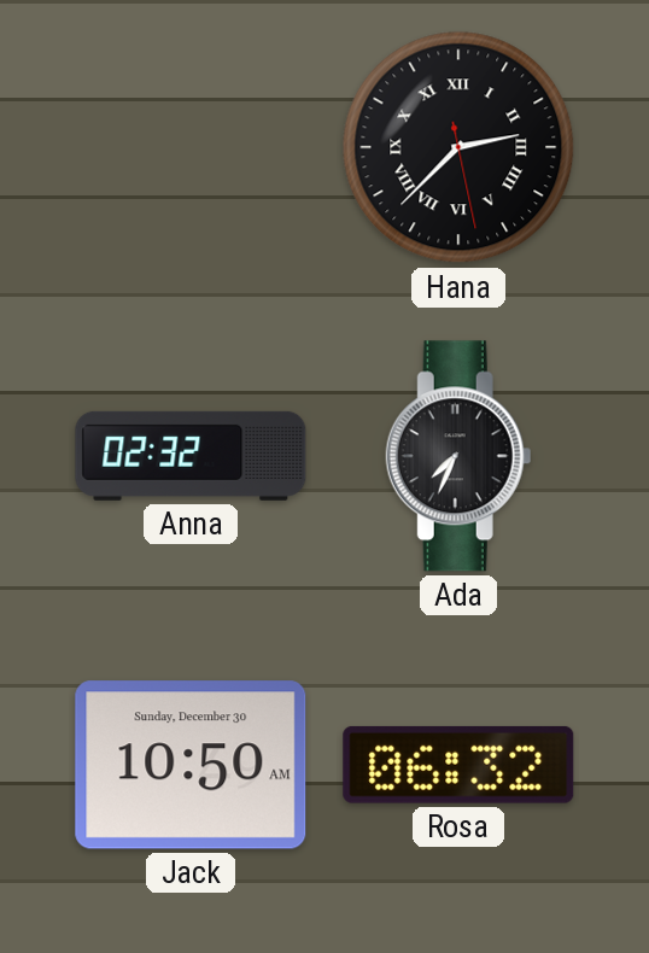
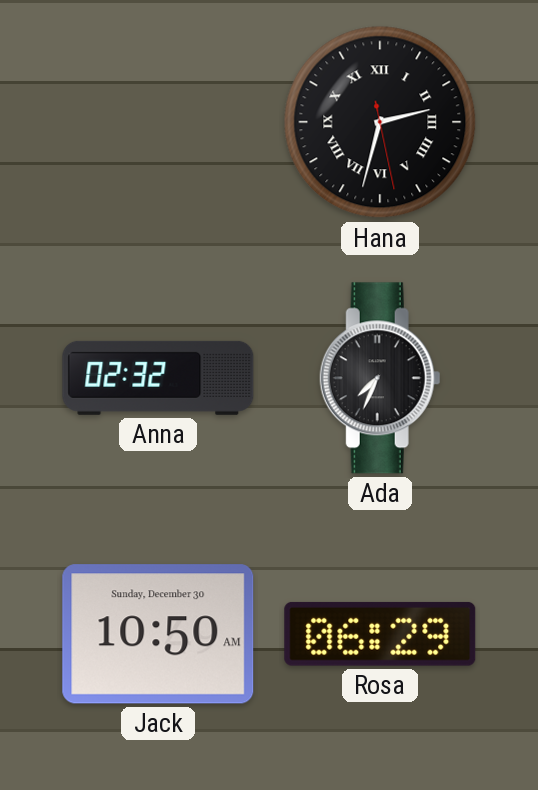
Hana: 2:37 -> 2:32 (380, 122)
Rosa: 06:32 -> 06:29 (380, 634)
